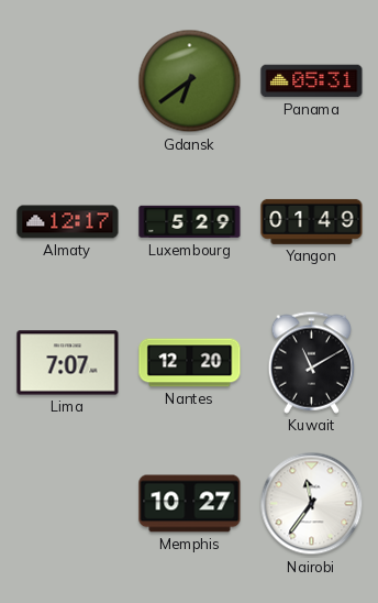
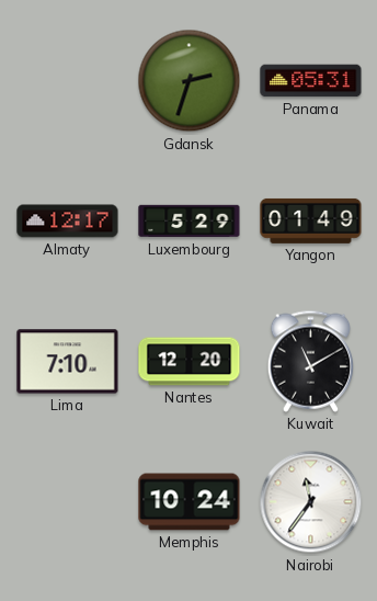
Gdansk: 6:39 -> 2:33 (190, 81)
Lima: 7:07 -> 7:10 (68, 362)
Memphis: 10:27 -> 10:24 (190, 502)
